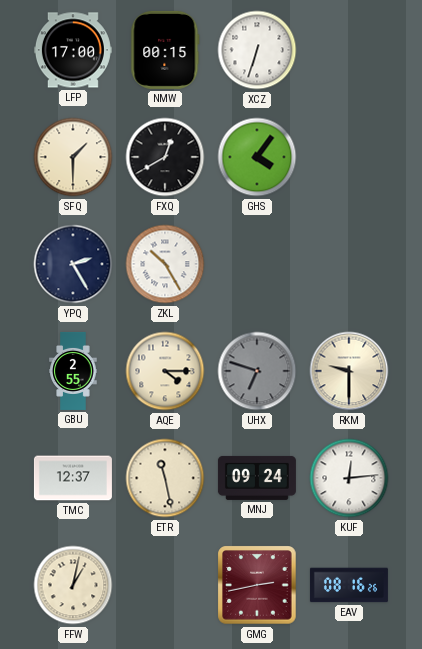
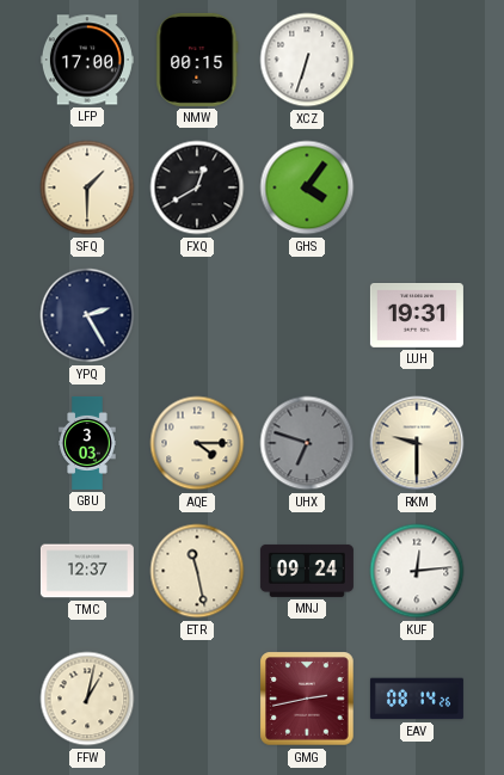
ZKL: 10:25 -> none (165, 264)
LUH: none -> 19:31 (417, 316)
GBU: 2:55 -> 3:03 (87, 443)
EAV: 08:16 -> 08:14 (417, 699)
